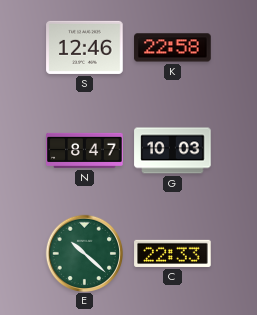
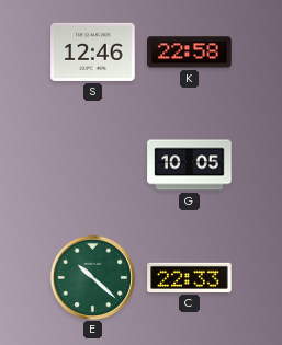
N: 8:47 -> none (85, 150)
G: 10:03 -> 10:05 (190, 165)
